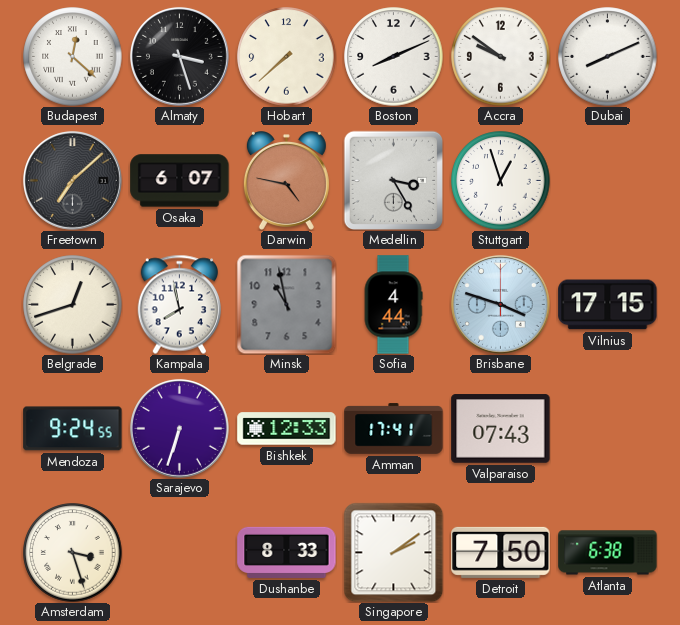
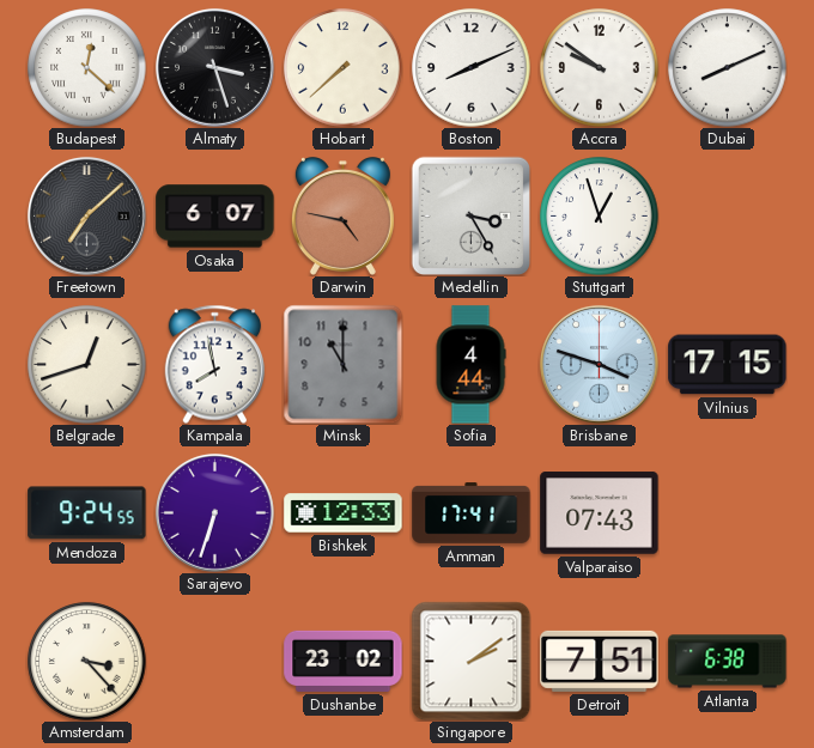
Minsk: 10:58 -> 11:00 (342, 364)
Amsterdam: 3:27 -> 3:23 (87, 662)
Dushanbe: 8:33 -> 23:02 (344, 661)
Detroit: 7:50 -> 7:51 (600, 661)
